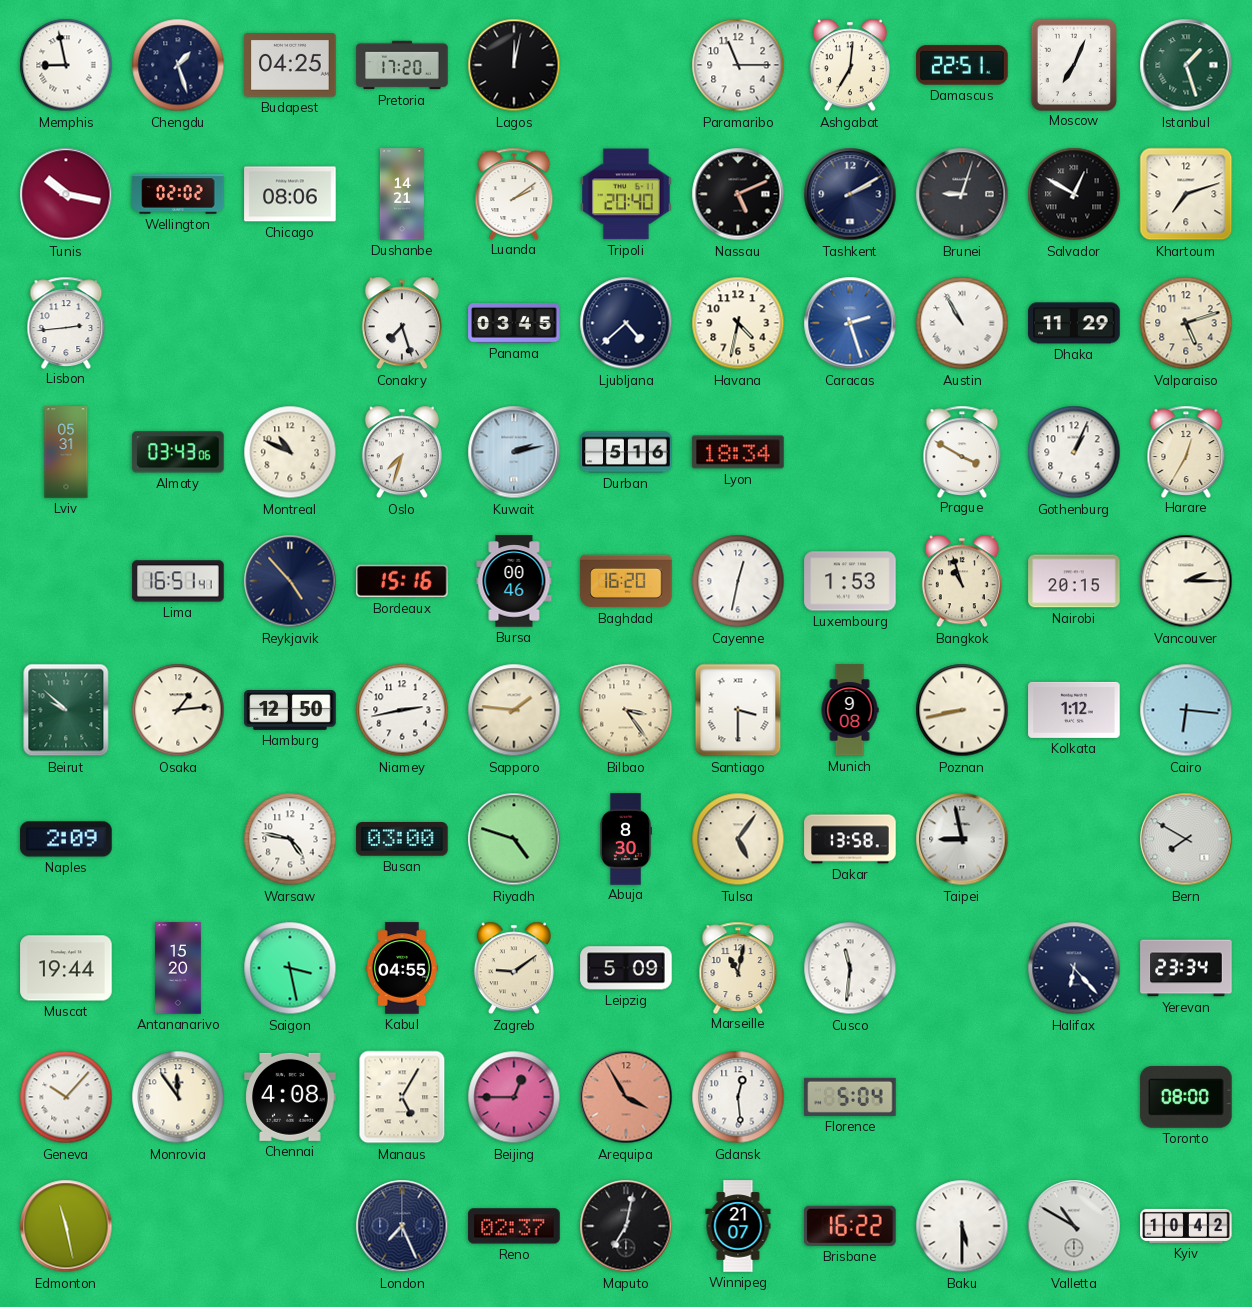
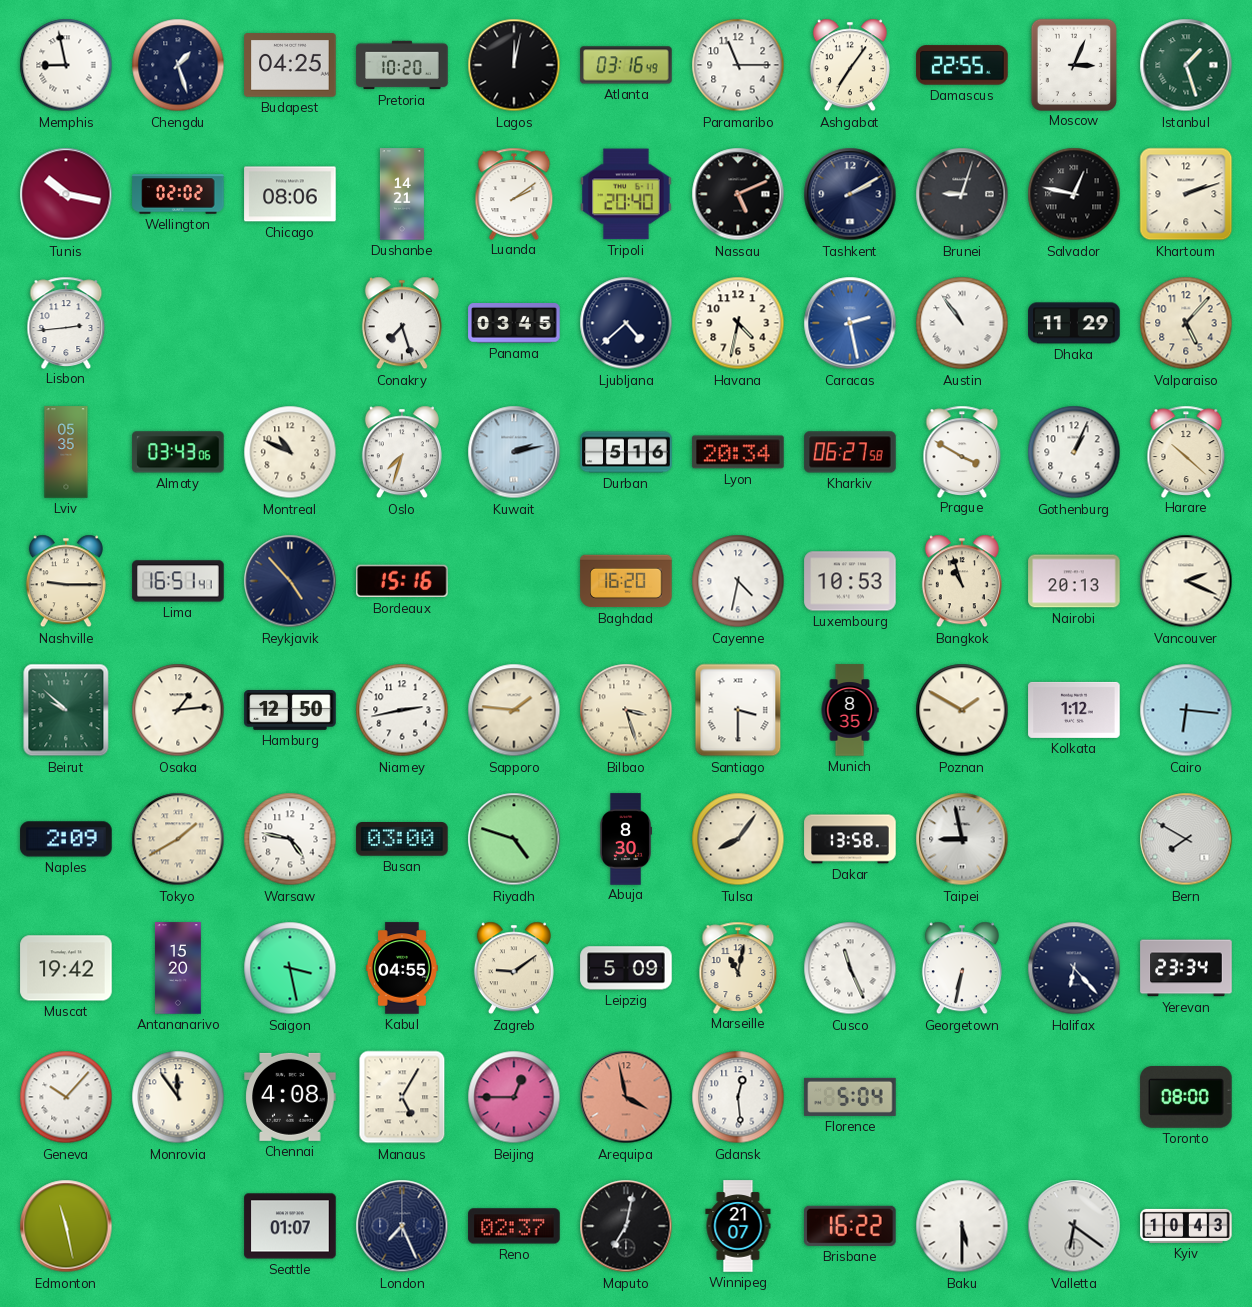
Pretoria: 17:20 -> 10:20 (402, 65)
Atlanta: none -> 03:16 (626, 65)
Ashgabat: 7:01 -> 7:06 (850, 65)
Damascus: 22:51 -> 22:55 (962, 65)
Moscow: 7:04 -> 3:04 (1073, 64)
Salvador: 12:50 -> 12:47 (1074, 194)
Khartoum: 7:12 -> 2:12 (1186, 194)
Caracas: 2:27 -> 2:28 (850, 323)
Austin: 10:55 -> 10:54 (962, 323)
Valparaiso: 5:12 -> 5:07 (1186, 323)
Lviv: 05:31 -> 05:35 (66, 452)
Lyon: 18:34 -> 20:34 (738, 452)
Kharkiv: none -> 06:27 (850, 452)
Harare: 12:35 -> 10:22 (1186, 451)
Nashville: none -> 9:15 (66, 581)
Bursa: 00:46 -> none (514, 581)
Cayenne: 12:32 -> 4:32 (738, 581)
Luxembourg: 1:53 -> 10:53 (850, 581)
Nairobi: 20:15 -> 20:13 (1074, 581)
Vancouver: 2:15 -> 2:19 (1186, 581)
Bilbao: 3:24 -> 3:27 (626, 710)
Munich: 9:08 -> 8:35 (850, 710)
Poznan: 8:43 -> 1:50 (962, 710)
Tokyo: none -> 1:40 (178, 839)
Tulsa: 5:06 -> 8:06 (738, 839)
Muscat: 19:44 -> 19:42 (66, 968)
Cusco: 11:31 -> 11:26 (850, 968)
Georgetown: none -> 6:32 (962, 968)
Arequipa: 3:55 -> 3:58 (626, 1097)
Seattle: none -> 01:07 (290, 1226)
Valletta: 10:50 -> 6:21 (1074, 1226)
Kyiv: 10:42 -> 10:43 (1186, 1226)
